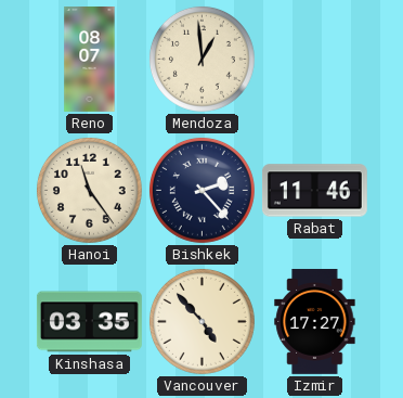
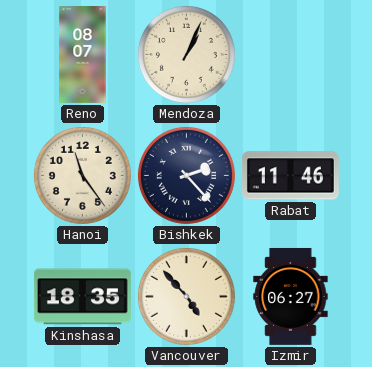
Mendoza: 12:59 -> 1:04 (186, 54)
Kinshasa: 03:35 -> 18:35 (82, 297)
Izmir: 17:27 -> 06:27 (291, 296)
